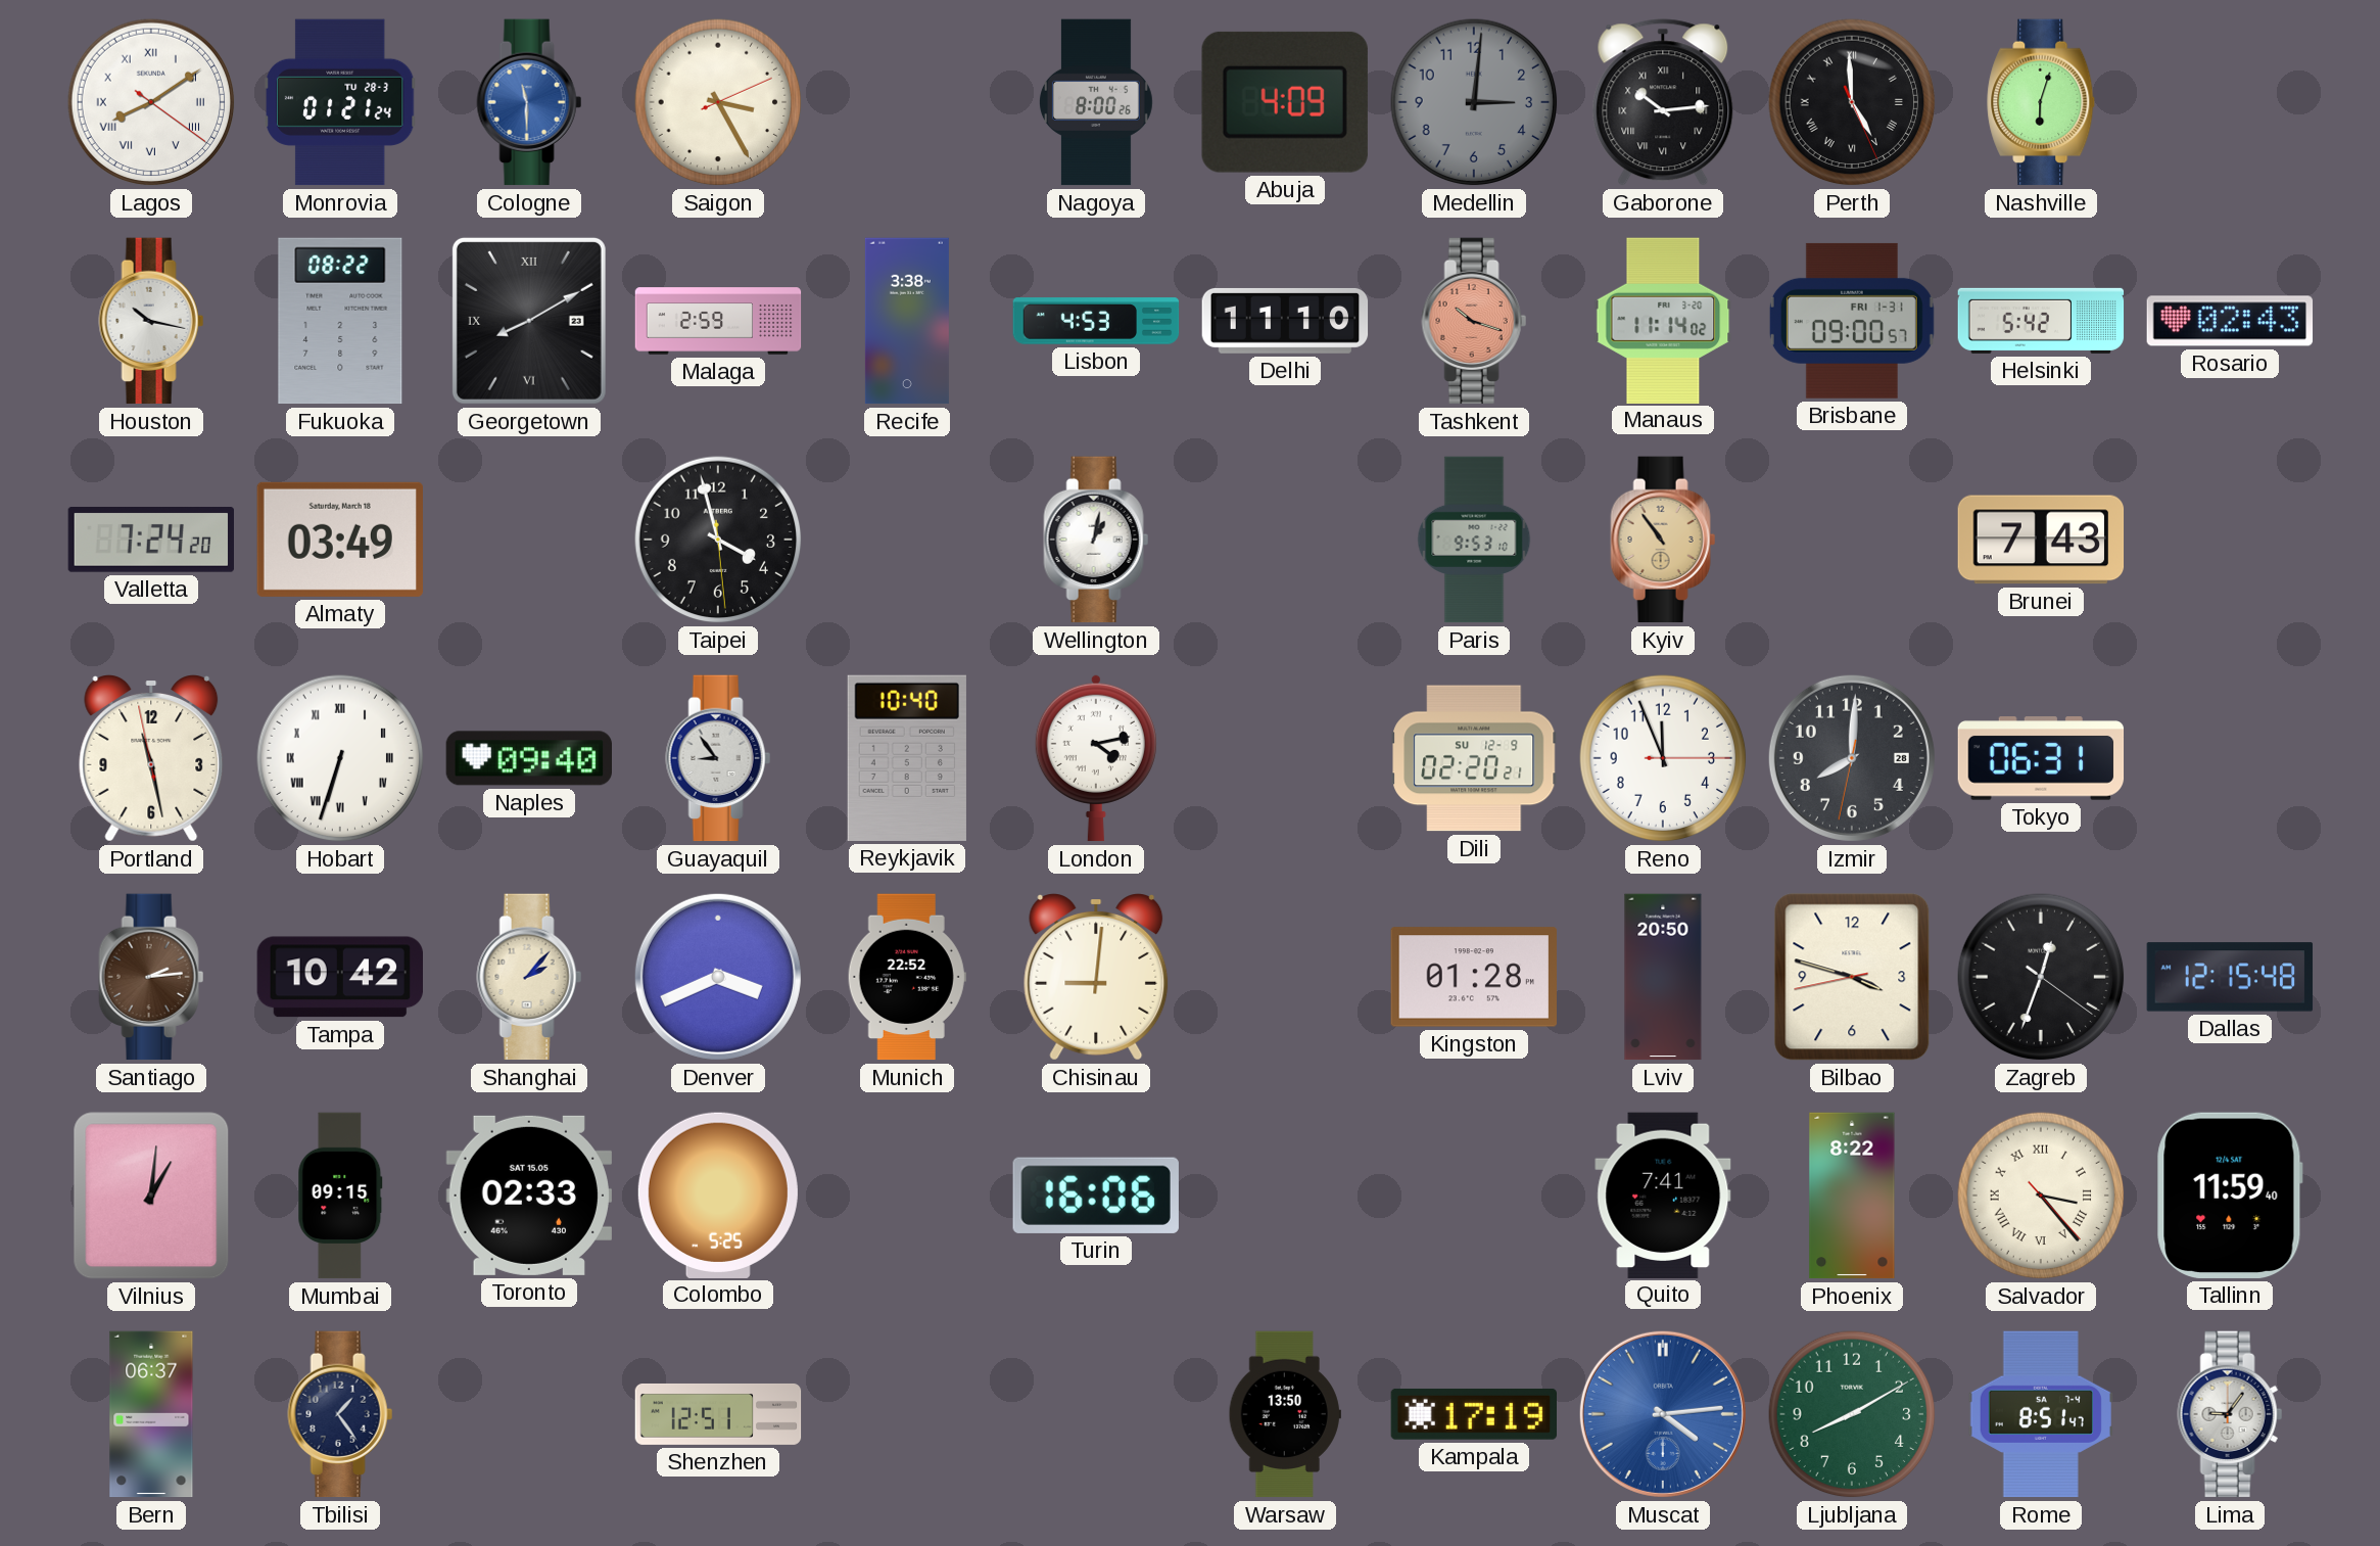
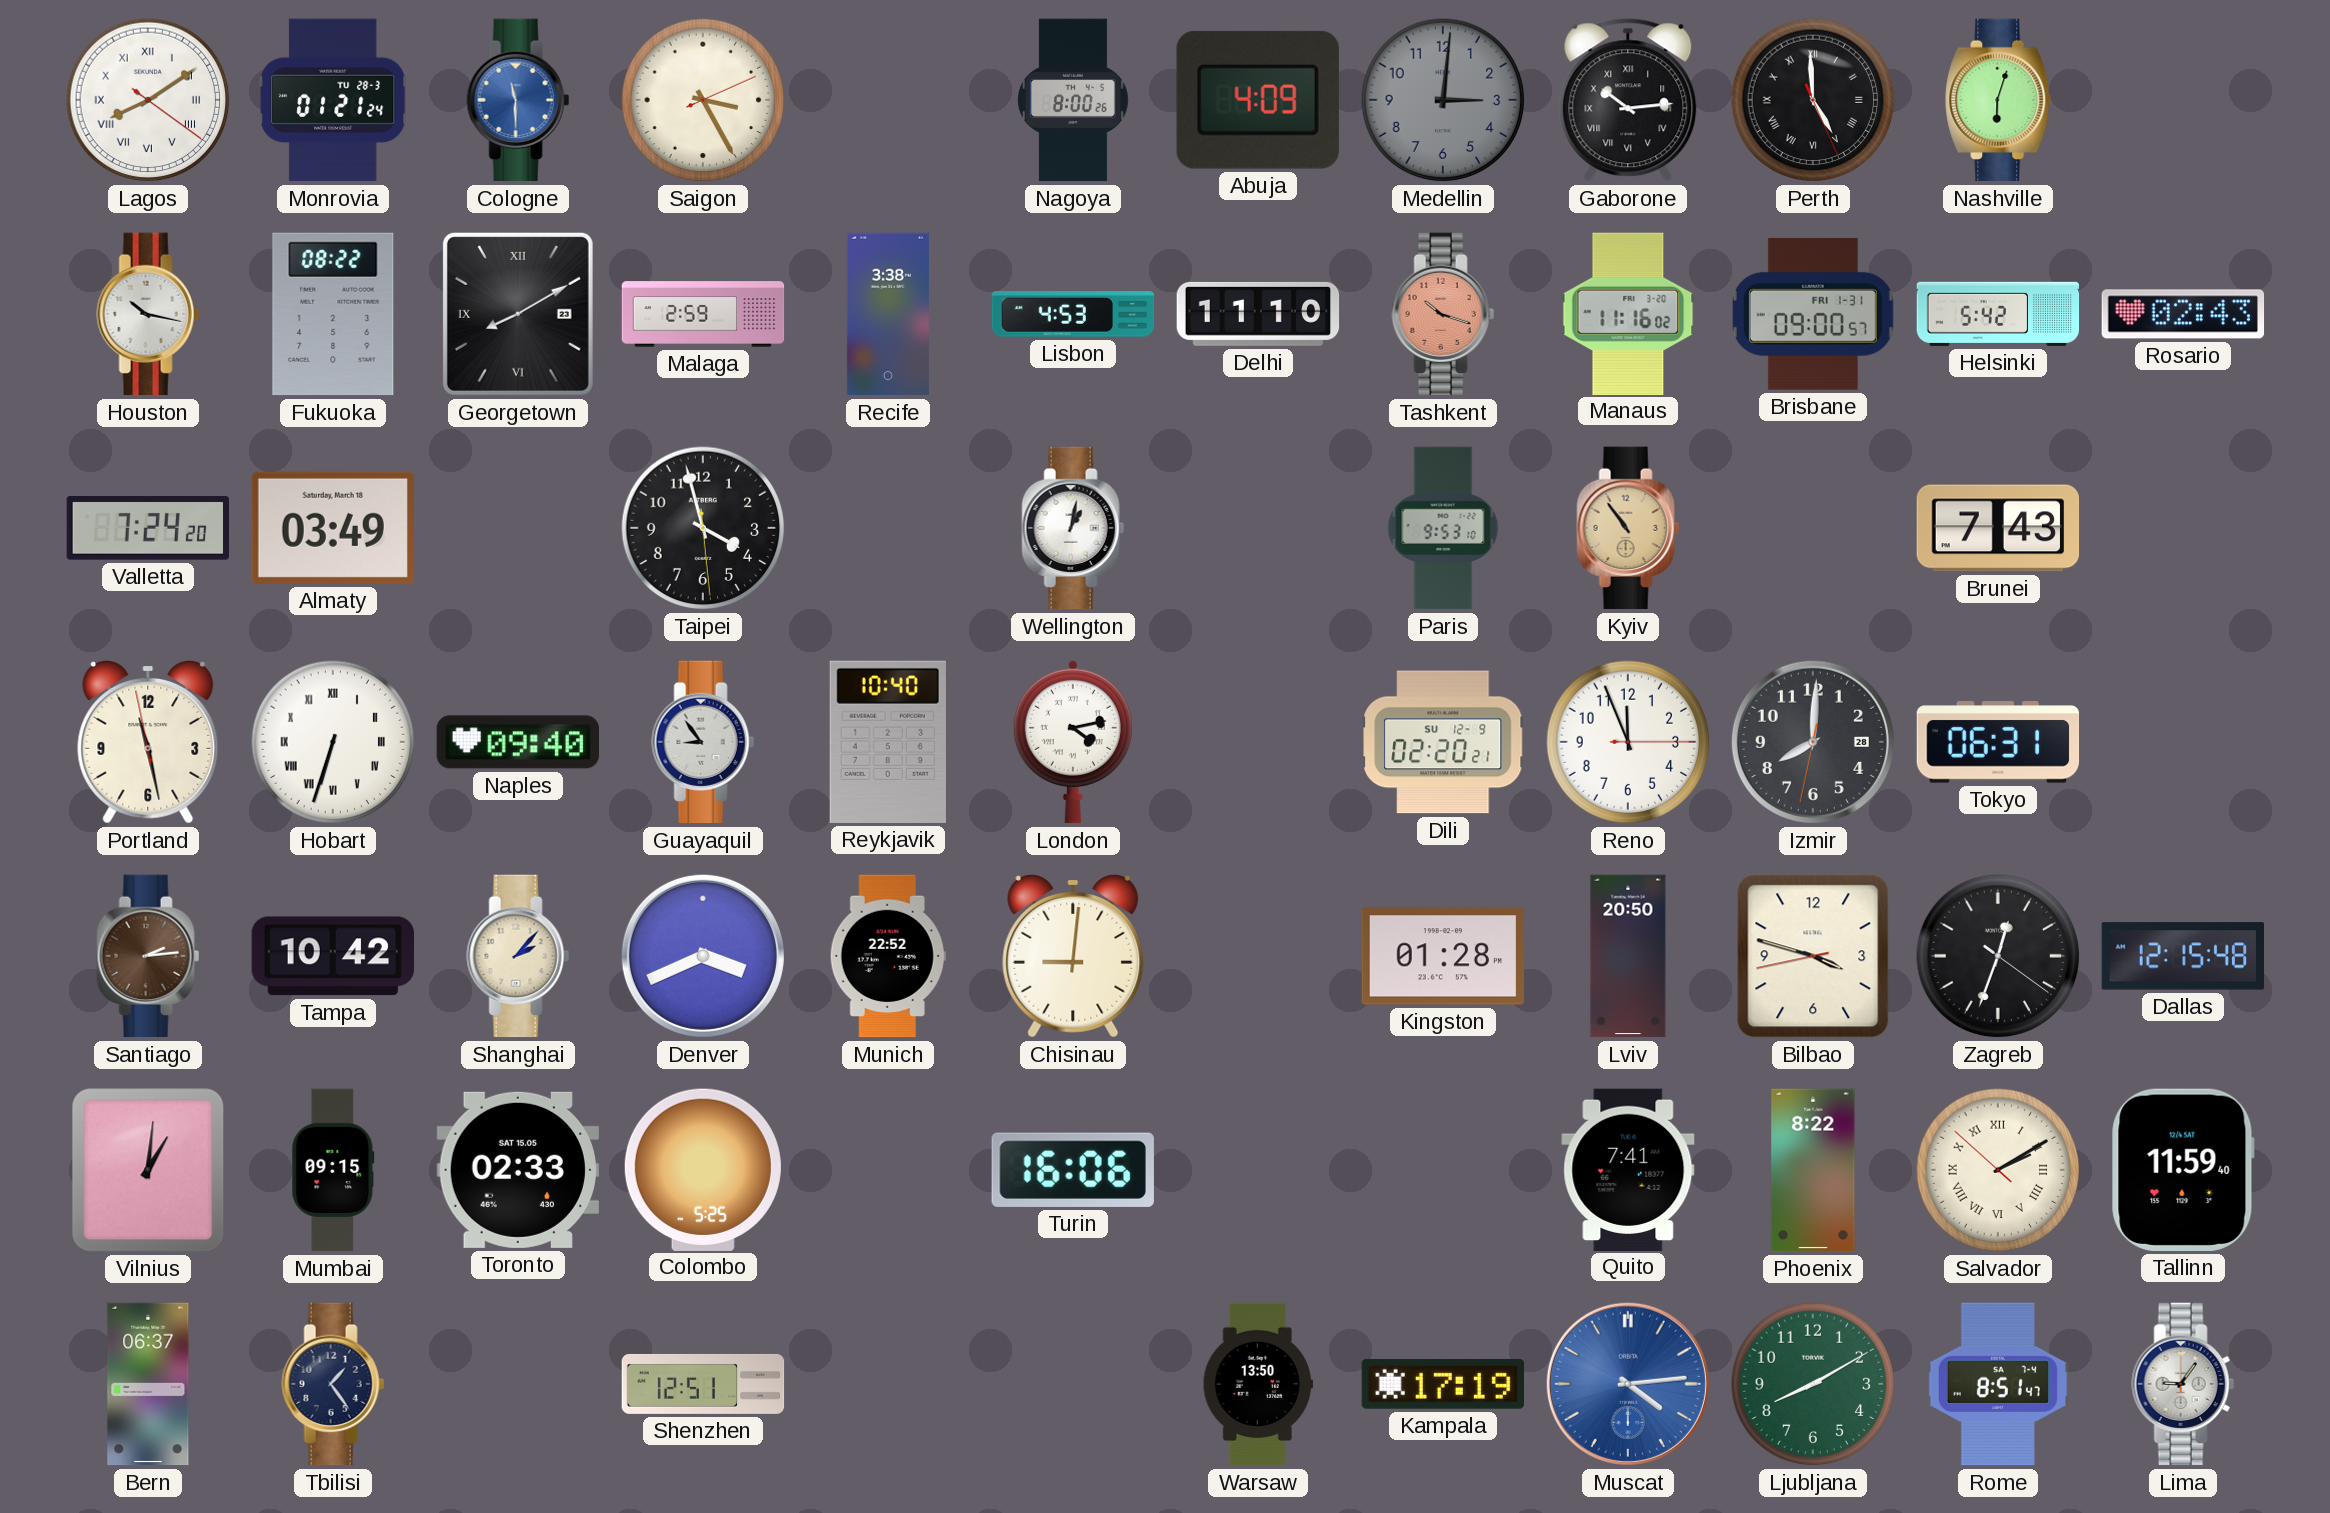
Manaus: 11:14 -> 11:16 (1628, 313)
Salvador: 3:23 -> 2:09 (1998, 1170)
